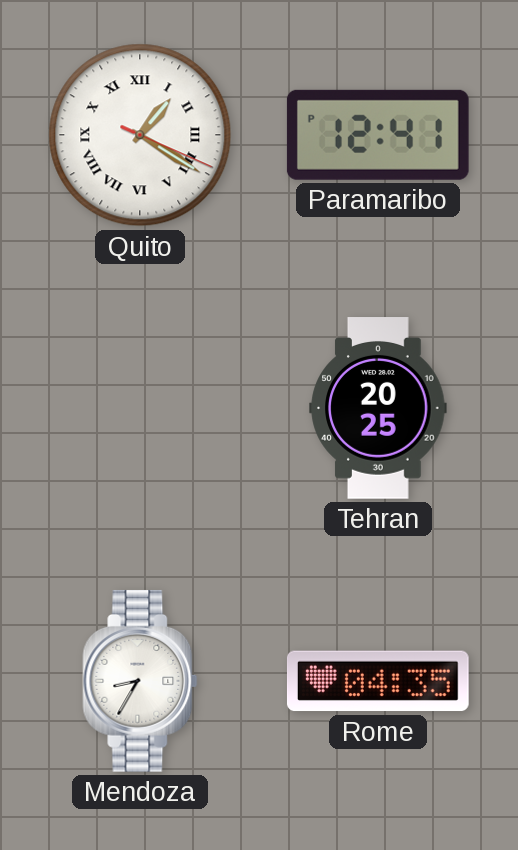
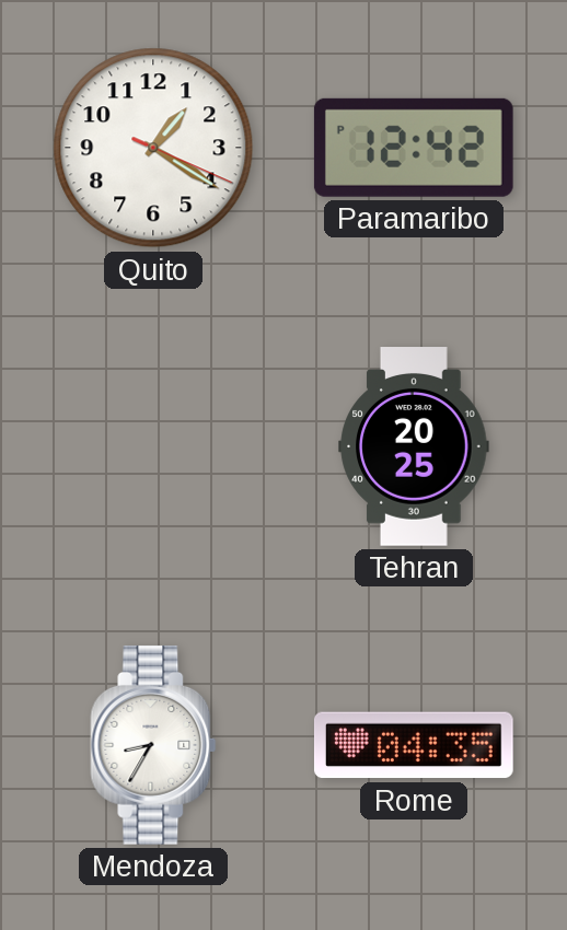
Quito numerals: Roman -> Arabic (153, 148)
Paramaribo: 12:41 -> 12:42 (414, 148)
